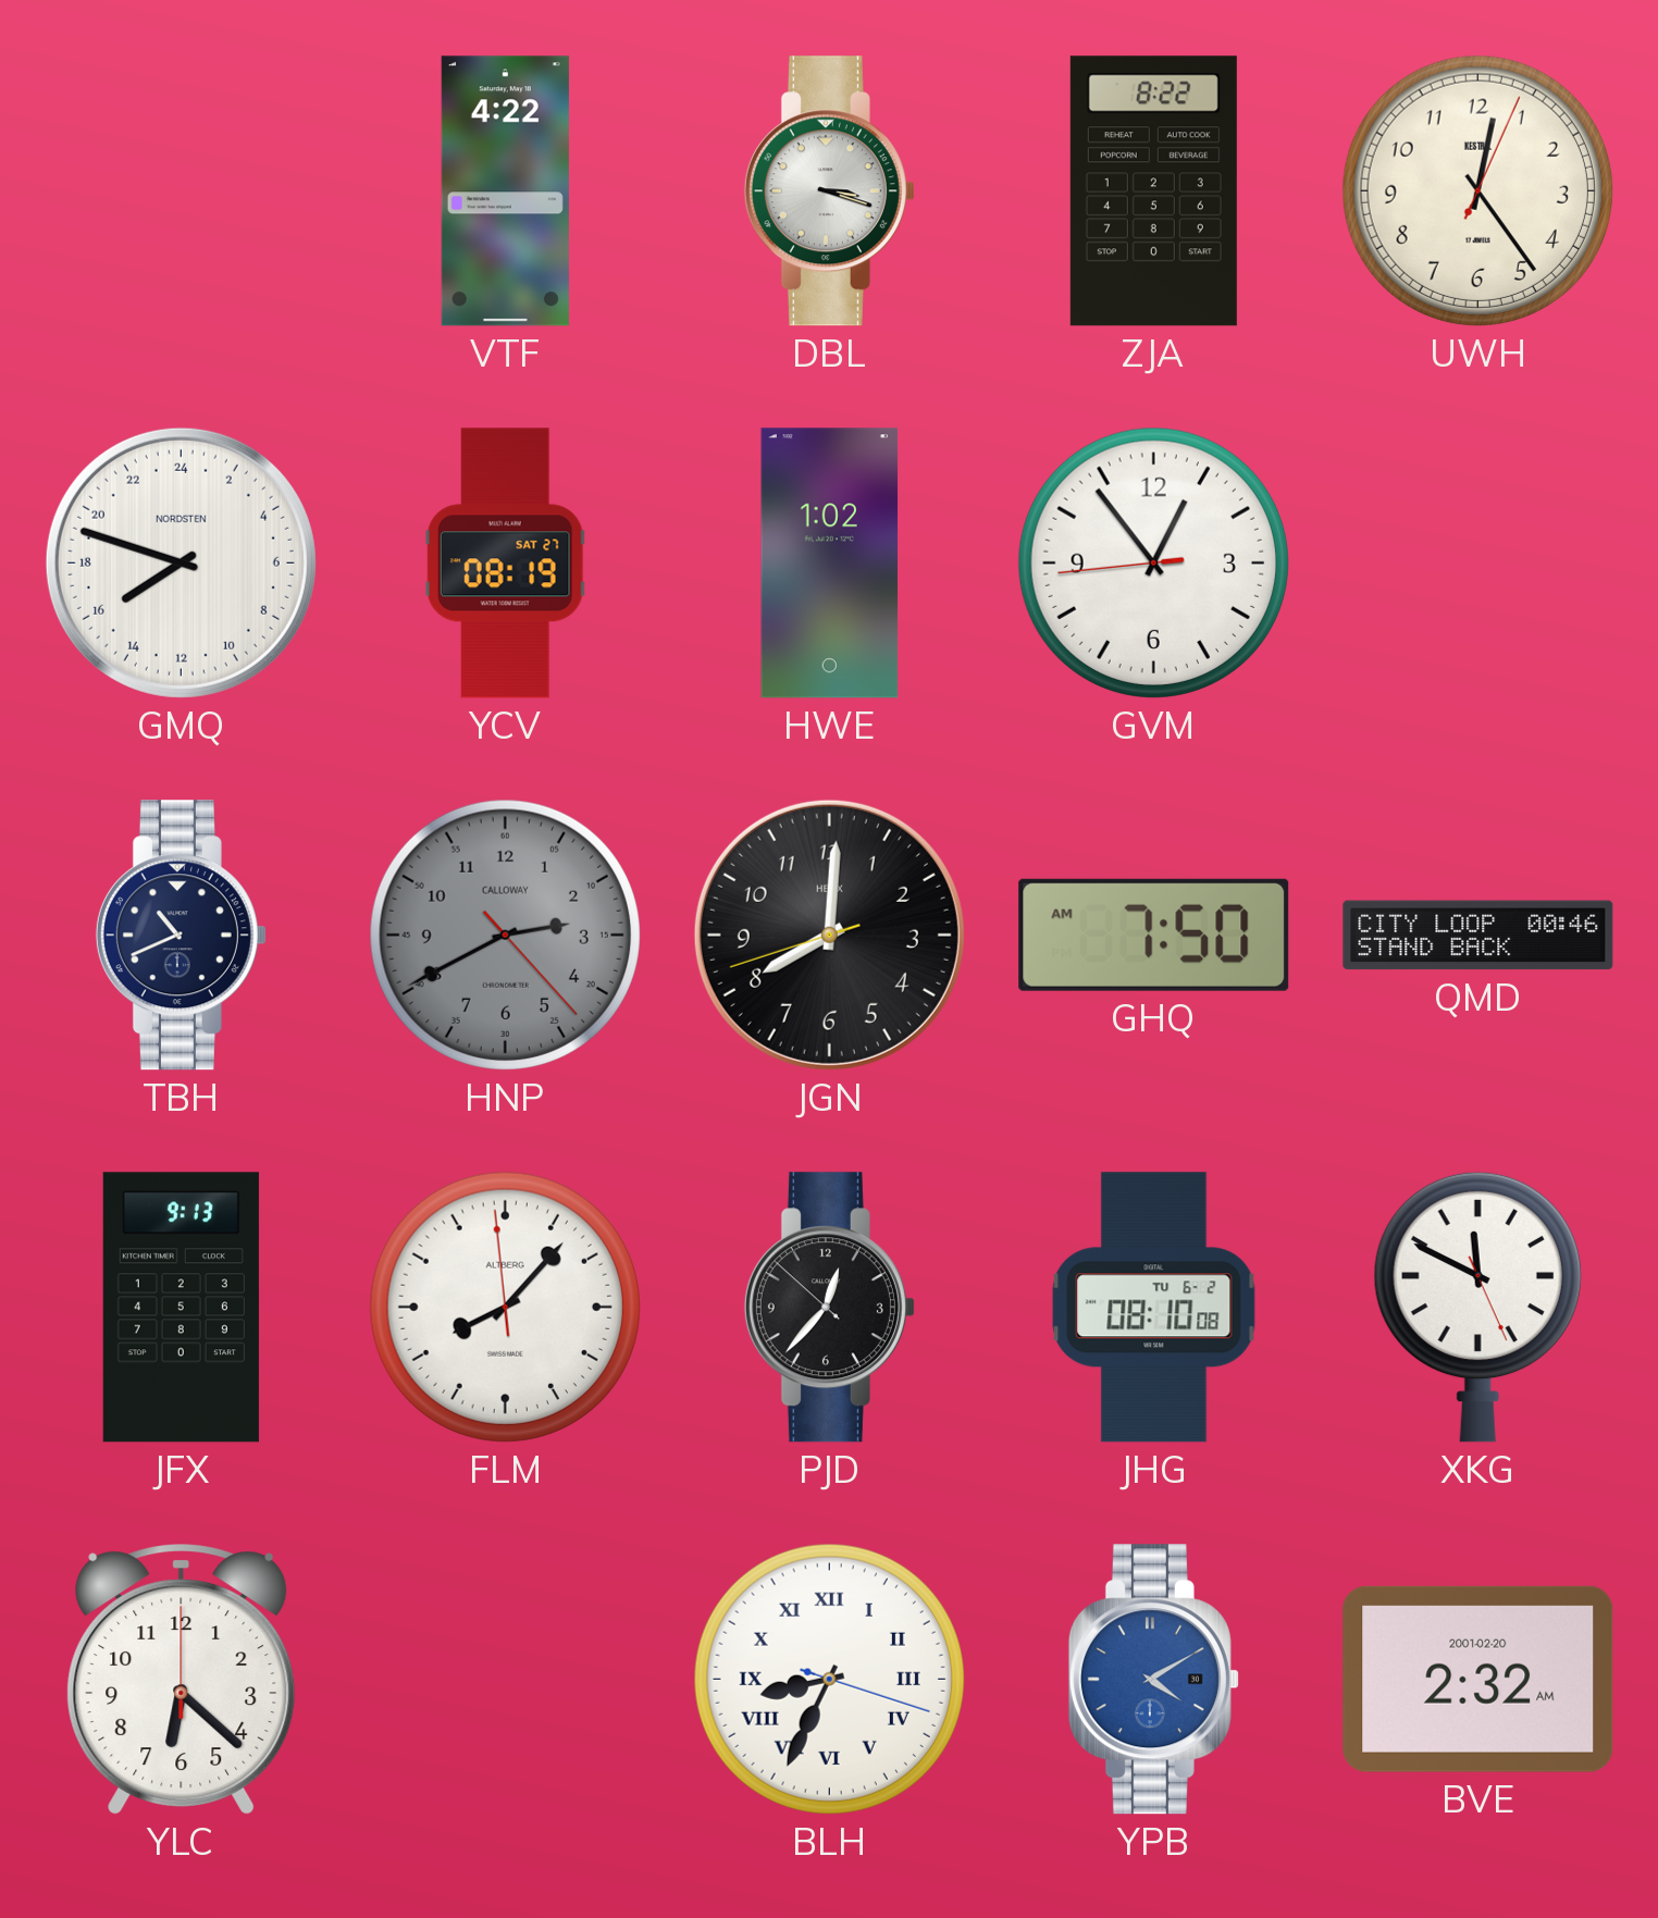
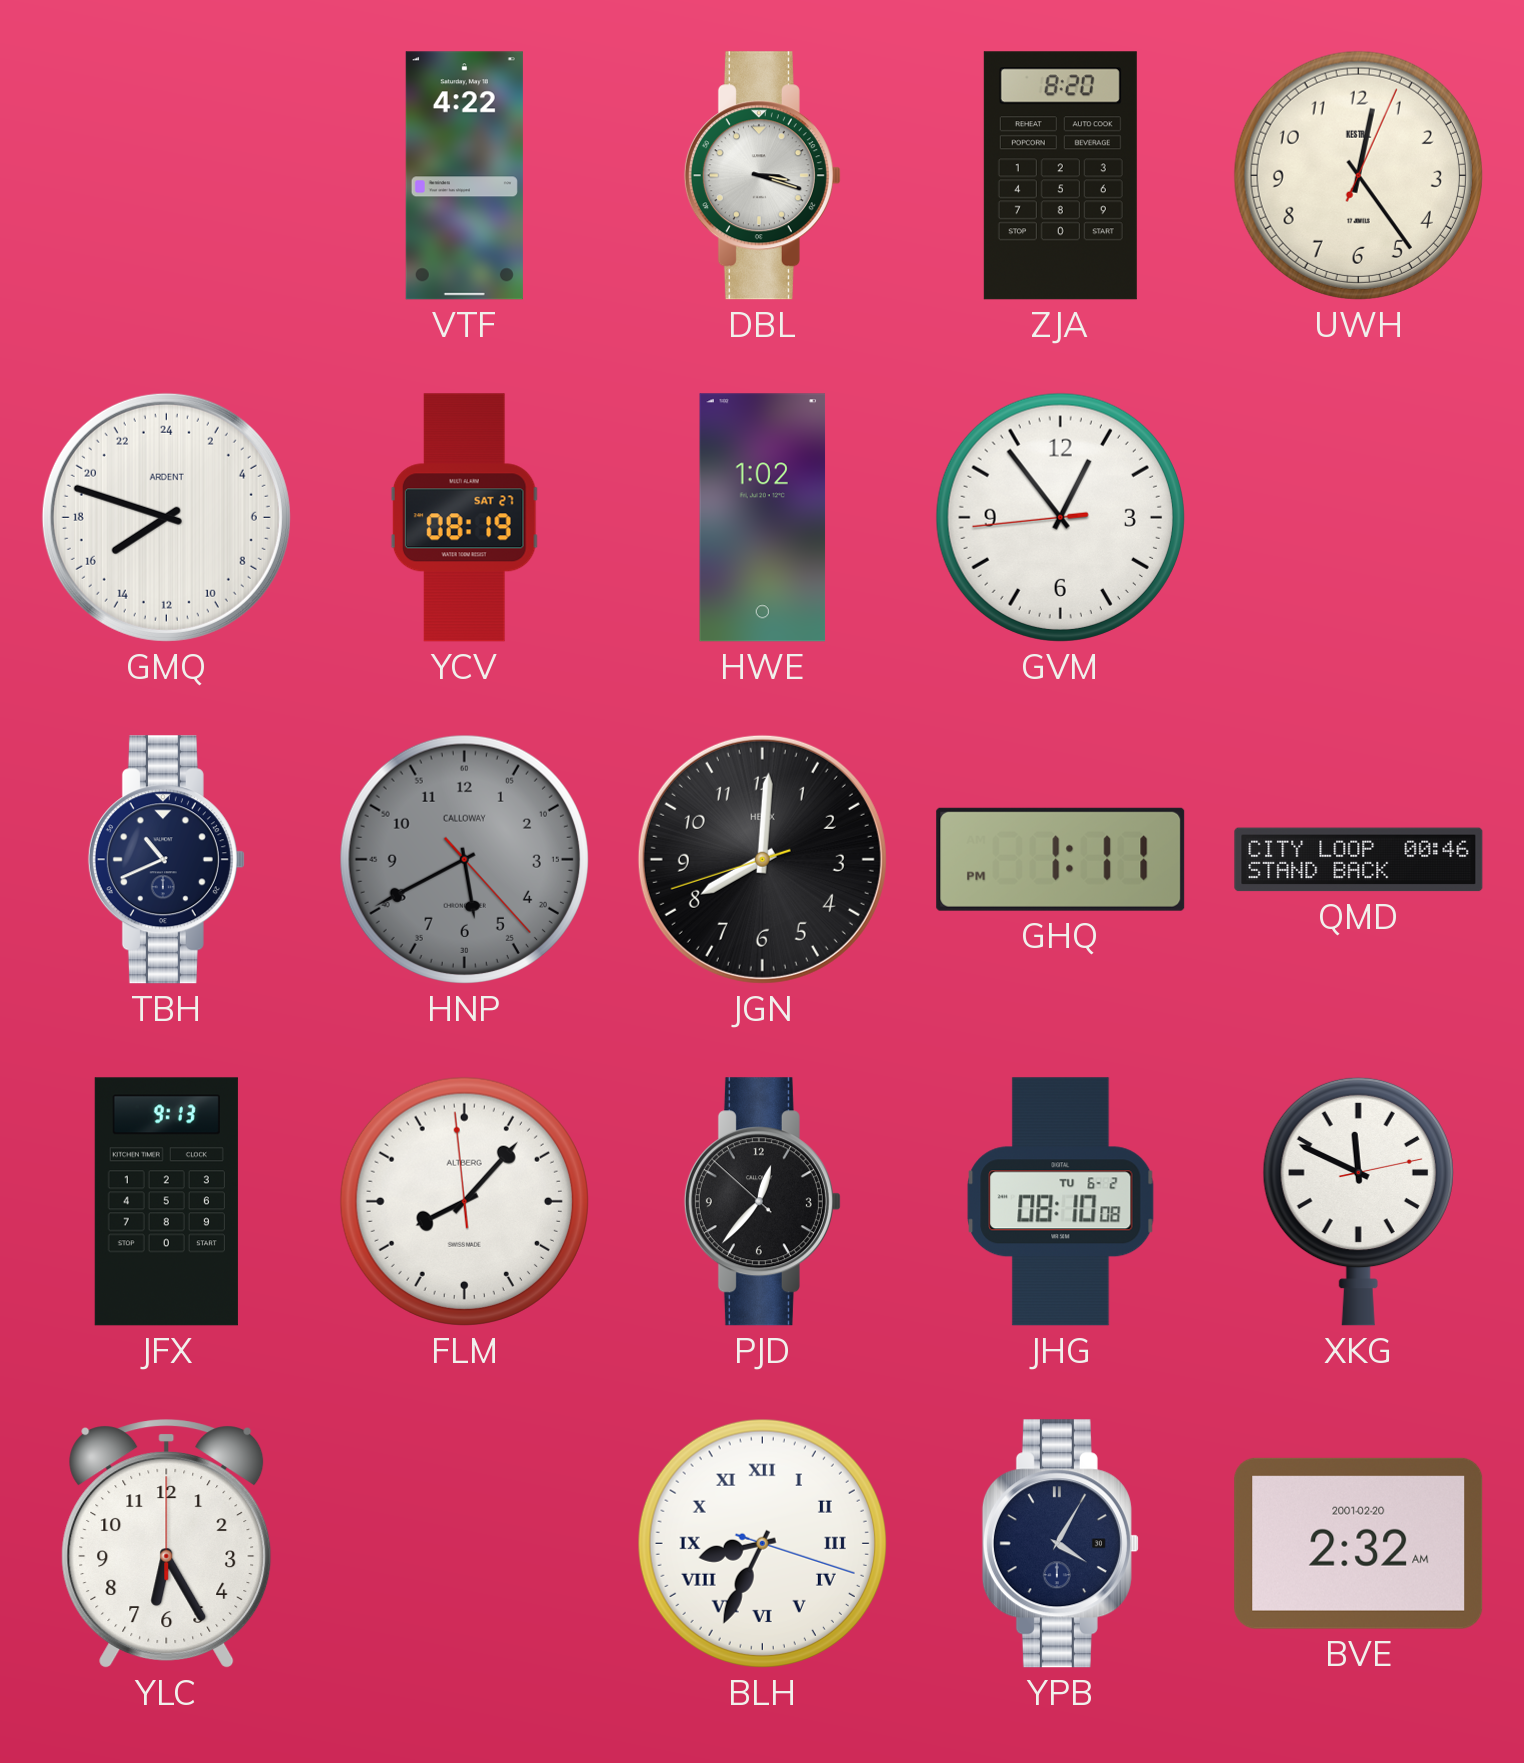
ZJA: 8:22 -> 8:20 (1060, 176)
GMQ brand: NORDSTEN -> ARDENT (166, 517)
HNP: 2:40 -> 5:40 (464, 859)
GHQ: 7:50 -> 1:11 (1061, 859)
XKG: 11:49:26 -> 11:49:13 (1358, 1201)
YLC: 6:22 -> 6:25 (167, 1544)
YPB: 4:10 -> 4:05 (1060, 1544)
YPB dial: blue -> navy (1060, 1544)
